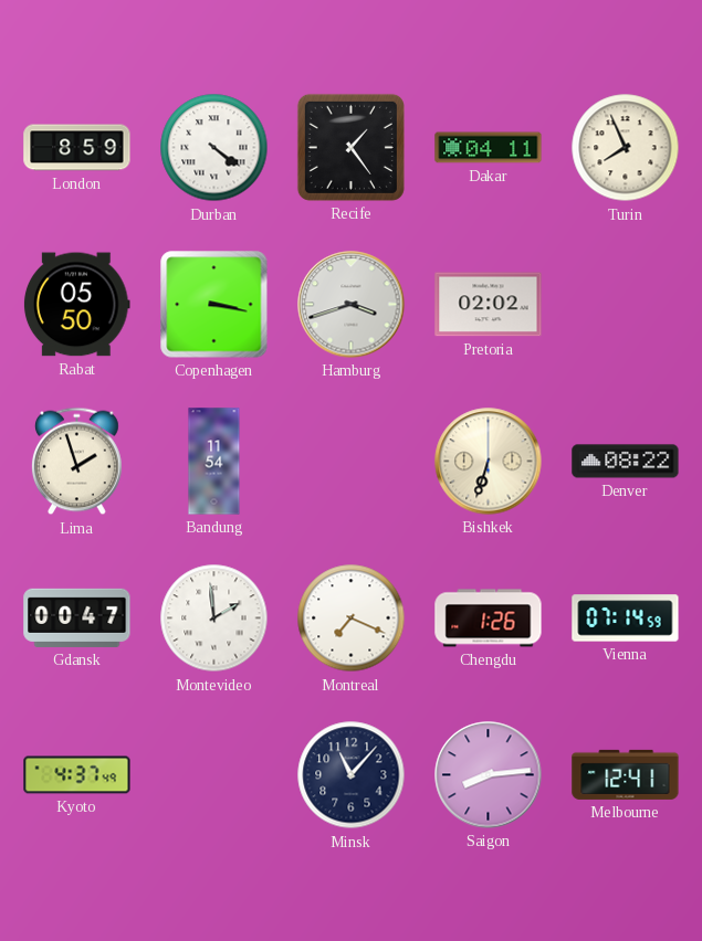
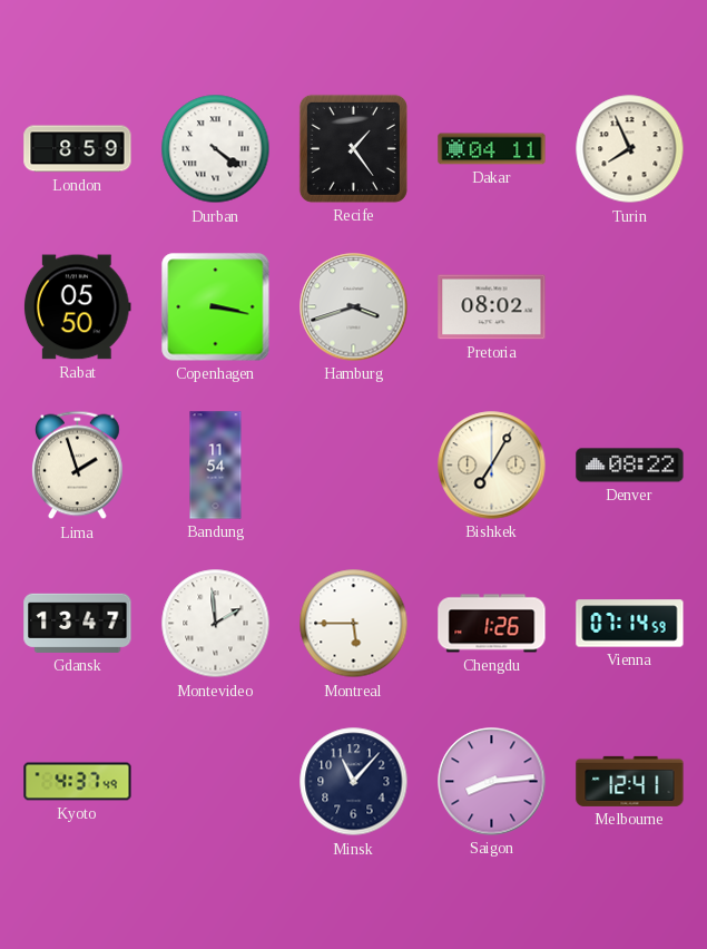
Pretoria: 02:02 -> 08:02 (492, 307)
Bishkek: 6:33 -> 7:05 (492, 466)
Gdansk: 00:47 -> 13:47 (78, 623)
Montreal: 7:19 -> 5:45 (354, 624)
